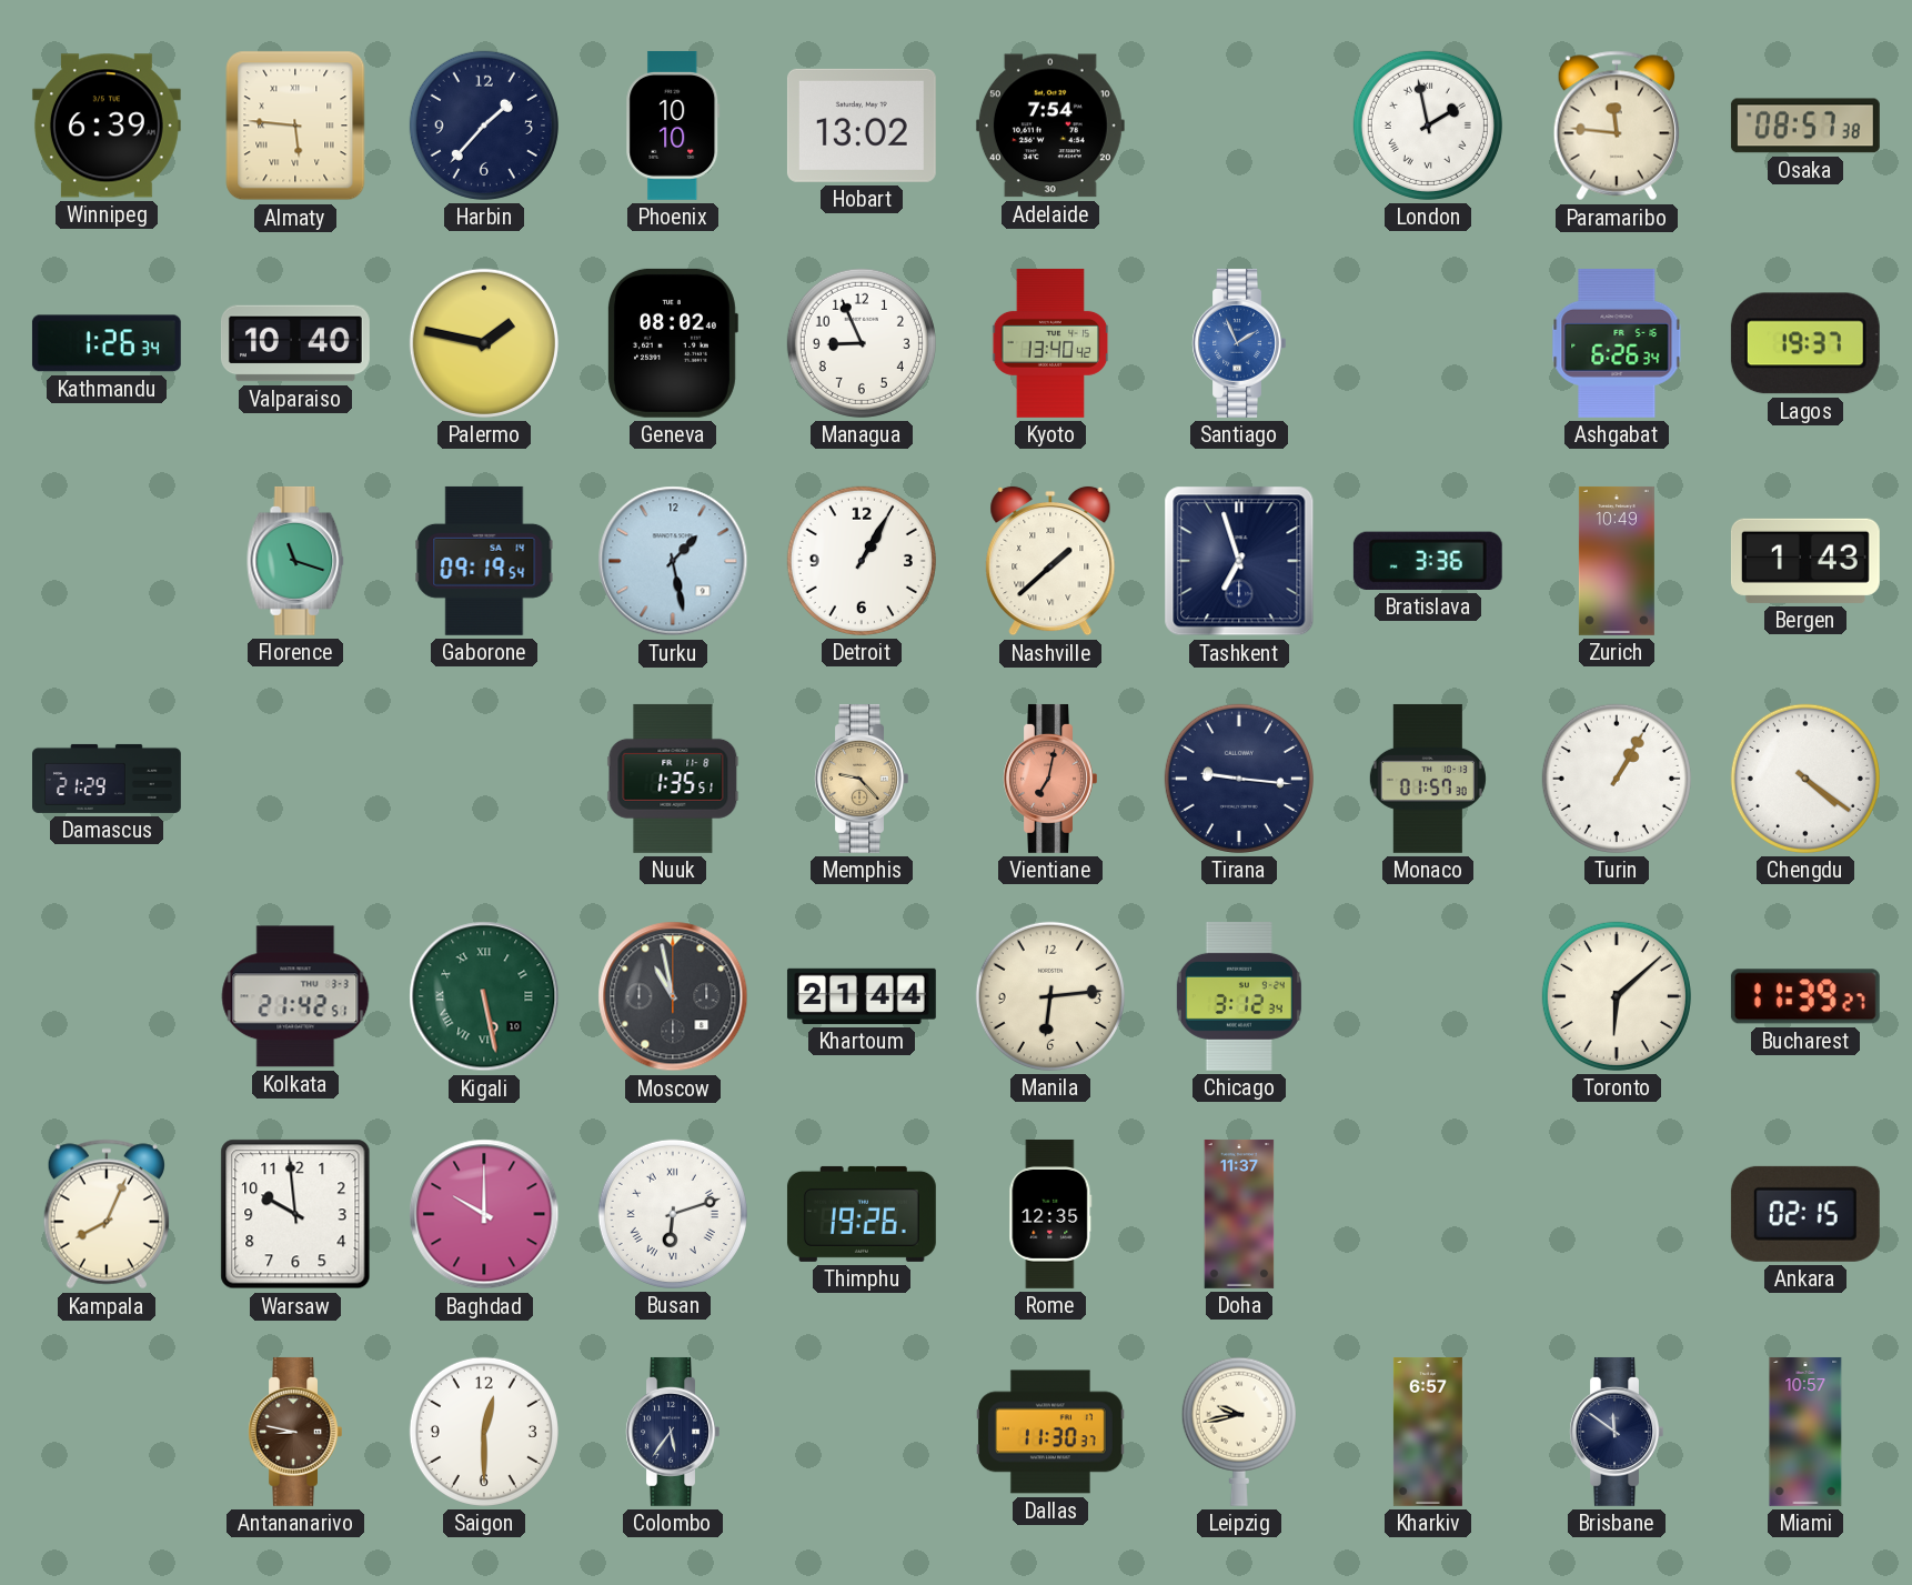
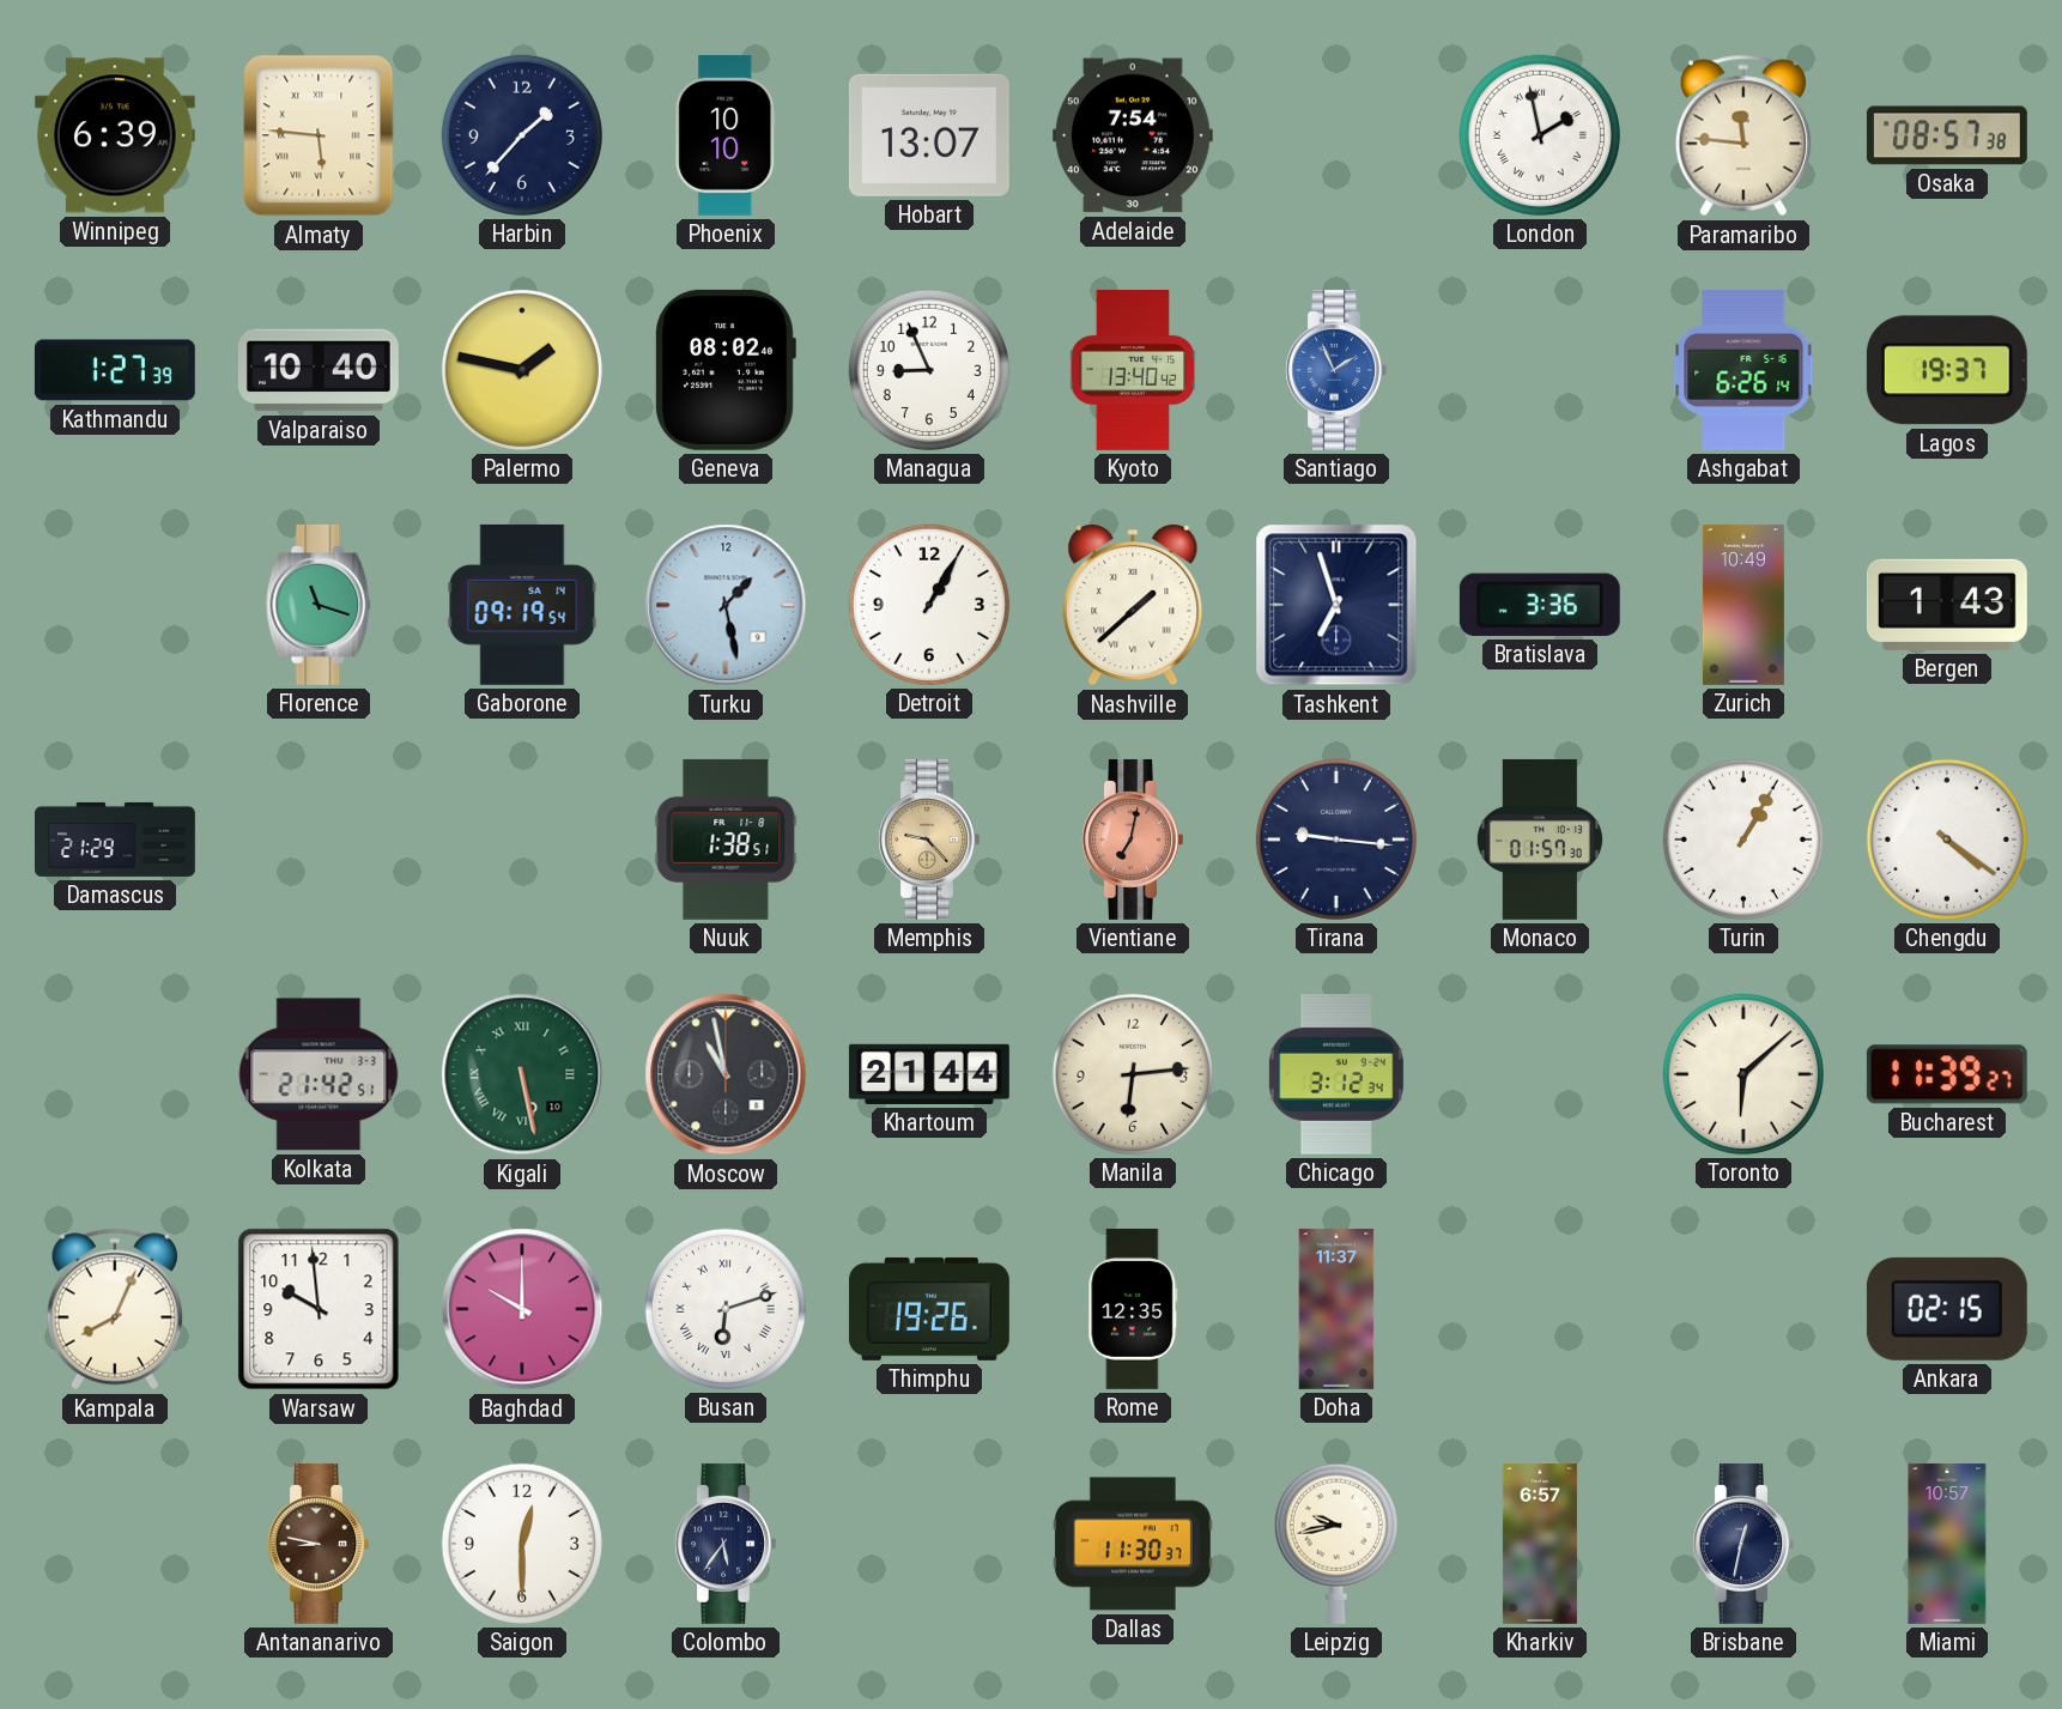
Hobart: 13:02 -> 13:07 (929, 135)
Kathmandu: 1:26 -> 1:27 (115, 370)
Ashgabat: 6:26:34 -> 6:26:14 (1743, 370)
Nuuk: 1:35 -> 1:38 (726, 840)
Brisbane: 11:51 -> 12:32 (1743, 1544)
